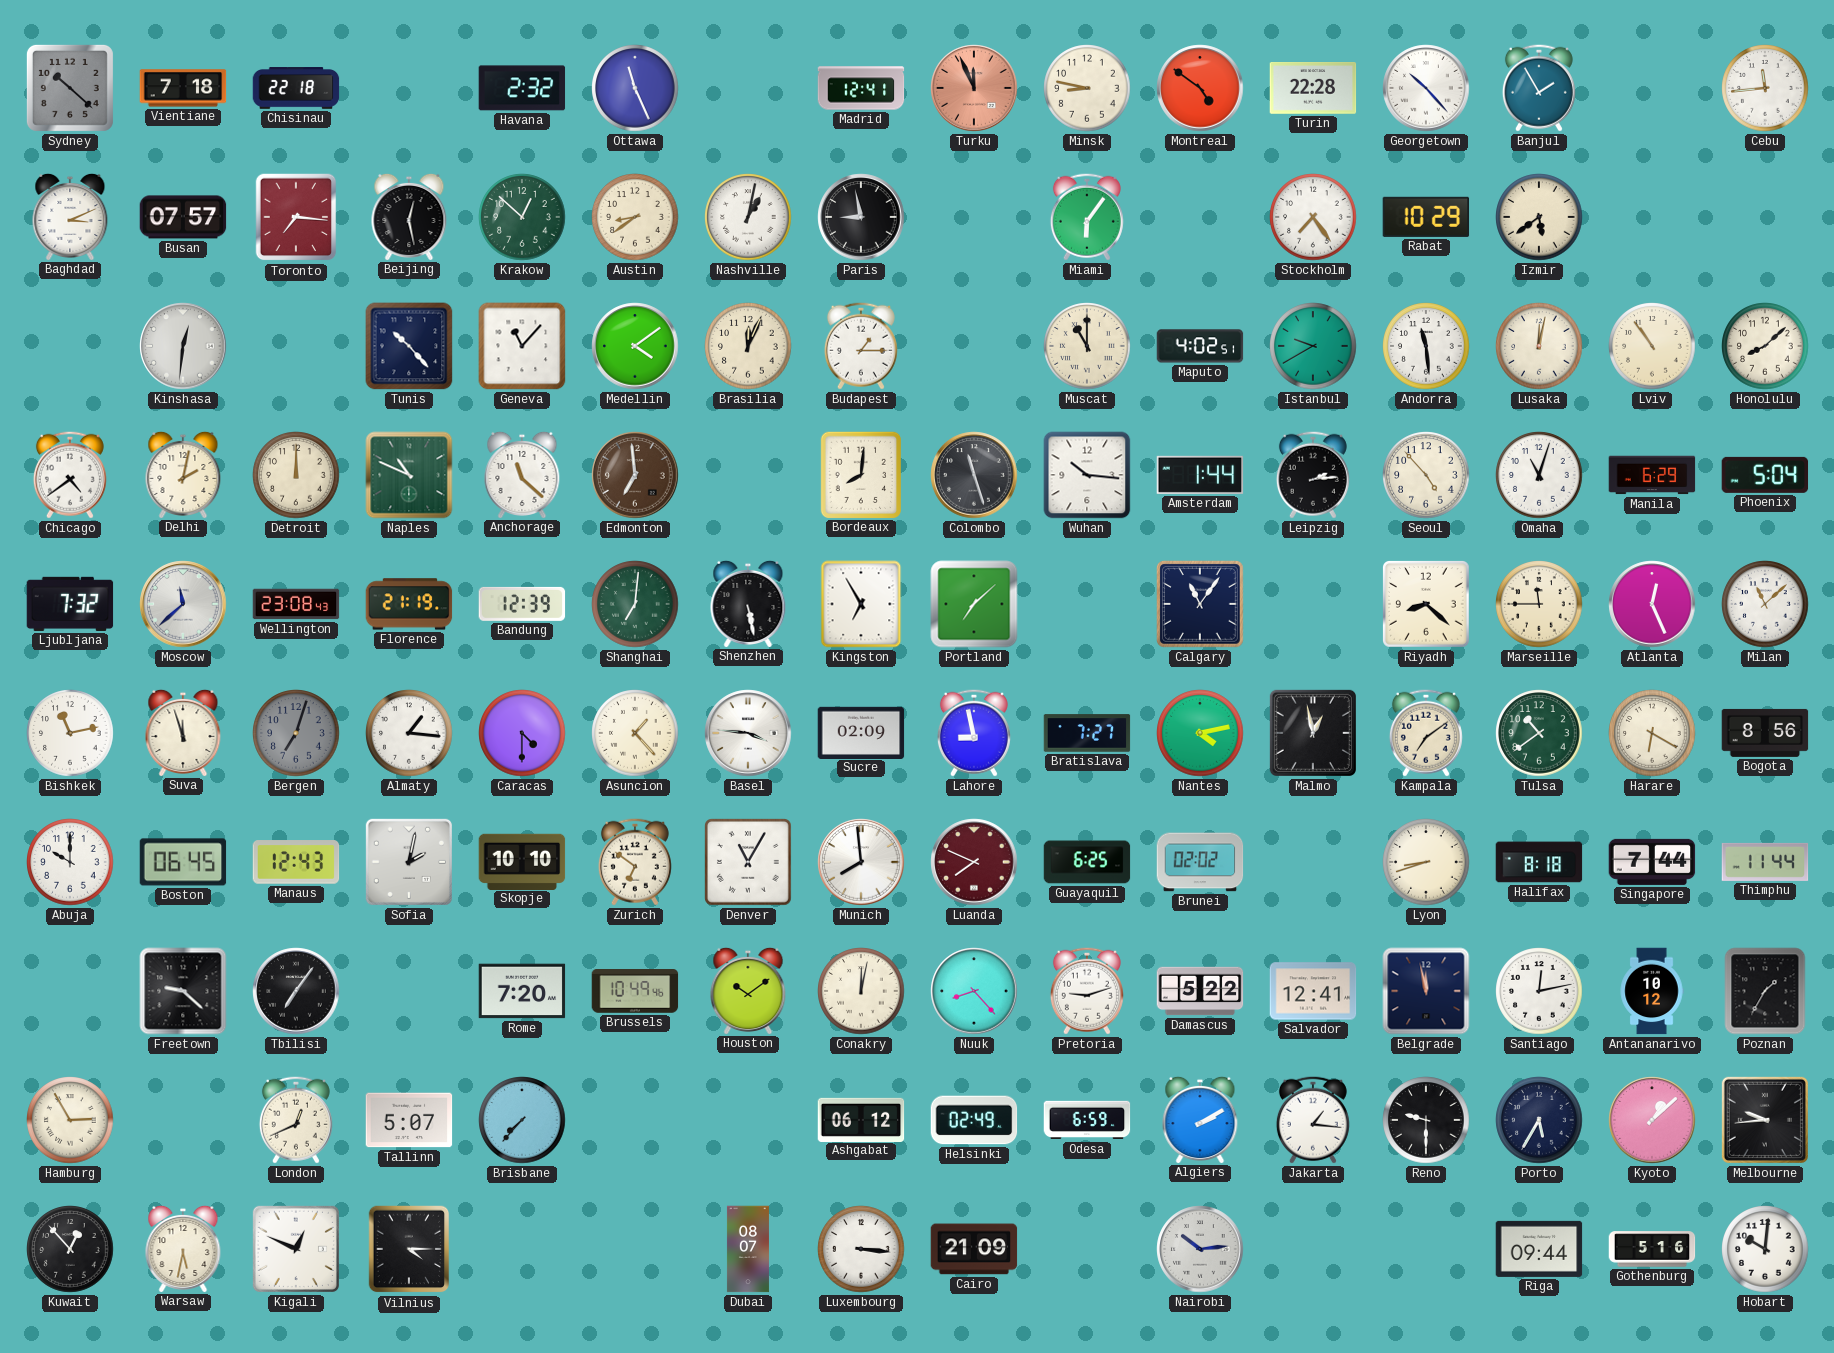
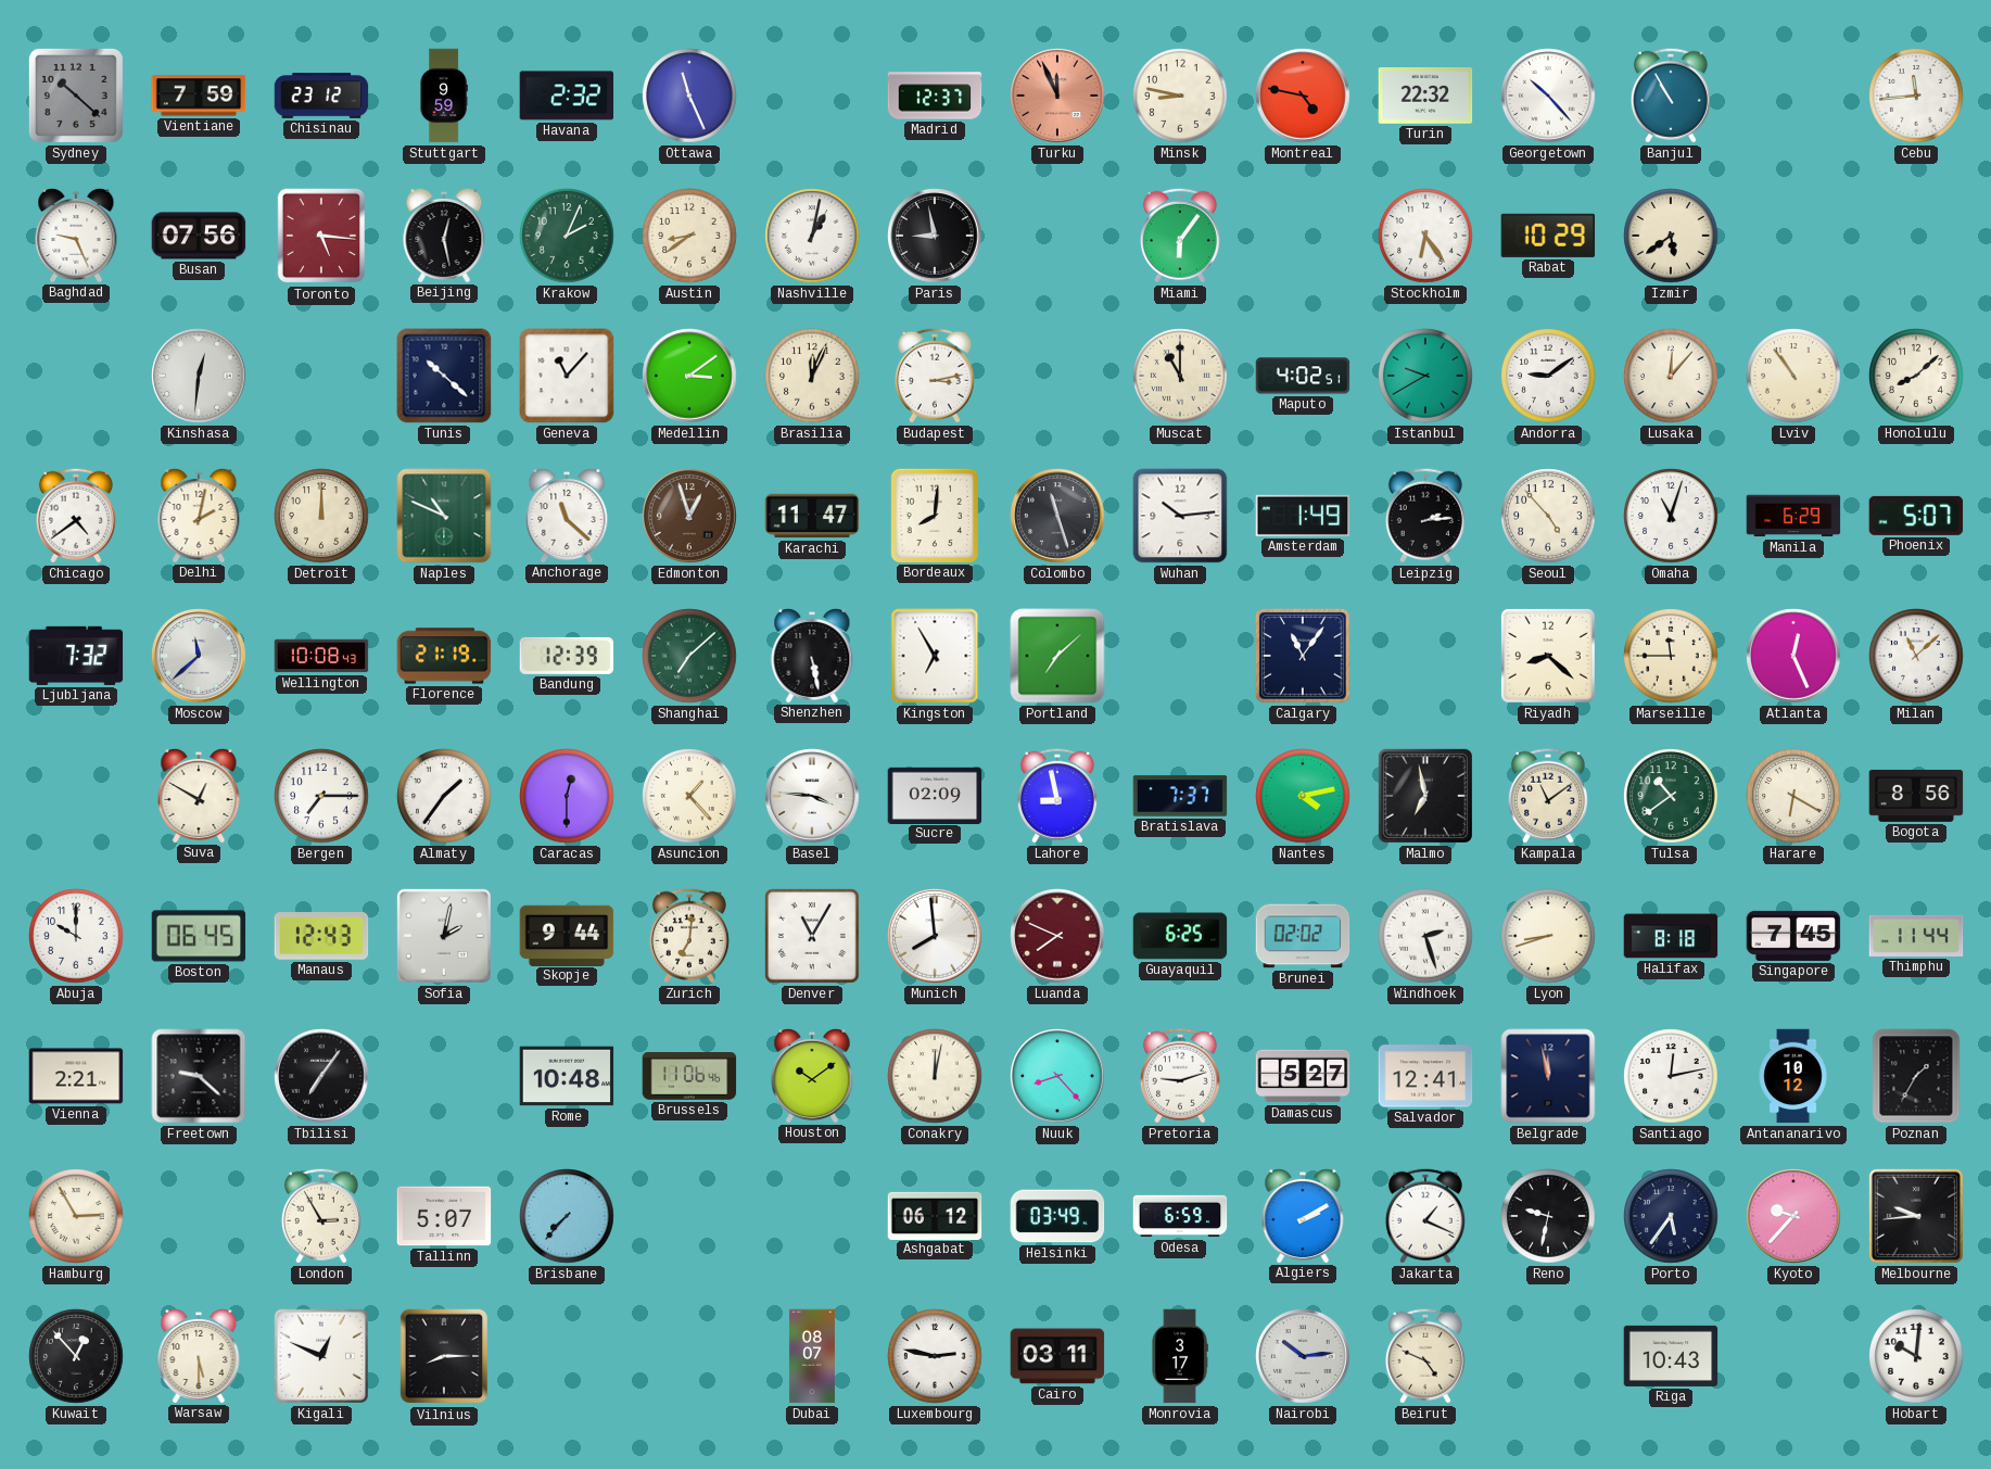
Vientiane: 7:18 -> 7:59 (199, 96)
Chisinau: 22:18 -> 23:12 (321, 96)
Stuttgart: none -> 9:59 (444, 96)
Madrid: 12:41 -> 12:37 (935, 96)
Montreal: 4:51 -> 4:47 (1303, 96)
Turin: 22:28 -> 22:32 (1425, 97)
Banjul: 1:55 -> 10:55 (1671, 96)
Baghdad: 3:11 -> 9:26 (76, 235)
Busan: 07:57 -> 07:56 (199, 236)
Toronto: 7:16 -> 5:16 (321, 236)
Krakow: 12:52 -> 2:04 (567, 236)
Stockholm: 7:24 -> 6:24 (1425, 236)
Tunis: 10:23 -> 10:22 (444, 376)
Medellin: 4:09 -> 3:09 (689, 376)
Budapest: 1:15 -> 3:13 (935, 376)
Andorra: 11:29 -> 9:09 (1548, 376)
Lusaka: 12:02 -> 12:07 (1671, 376)
Edmonton: 6:59 -> 12:57 (689, 516)
Karachi: none -> 11:47 (812, 516)
Wuhan: 10:16 -> 10:14 (1180, 516)
Amsterdam: 1:44 -> 1:49 (1303, 516)
Phoenix: 5:04 -> 5:07 (1916, 516)
Wellington: 23:08 -> 10:08 (321, 656)
Shanghai: 7:01 -> 7:08 (689, 656)
Bishkek: 11:13 -> none (70, 733)
Suva: 11:57 -> 12:50 (199, 795)
Bergen: 7:03 -> 7:15 (321, 796)
Bergen dial: grey -> white (321, 796)
Almaty: 1:16 -> 1:36 (444, 796)
Caracas: 4:30 -> 12:30 (567, 796)
Bratislava: 7:27 -> 7:37 (1180, 796)
Malmo: 12:58 -> 6:58 (1425, 796)
Kampala: 7:09 -> 11:09 (1548, 796)
Skopje: 10:10 -> 9:44 (567, 935)
Zurich: 6:51 -> 7:01 (689, 936)
Windhoek: none -> 2:27 (1425, 936)
Singapore: 7:44 -> 7:45 (1793, 936)
Vienna: none -> 2:21 (76, 1076)
Rome: 7:20 -> 10:48 (567, 1076)
Brussels: 10:49 -> 11:06 (689, 1077)
Damascus: 5:22 -> 5:27 (1303, 1076)
London: 12:41 -> 2:55 (321, 1216)
Helsinki: 02:49 -> 03:49 (1057, 1216)
Jakarta: 1:16 -> 1:19 (1425, 1216)
Reno: 9:30 -> 9:32 (1548, 1216)
Porto: 5:35 -> 5:36 (1671, 1216)
Kyoto: 1:08 -> 9:37 (1793, 1216)
Warsaw: 5:32 -> 5:30 (199, 1355)
Vilnius: 4:15 -> 8:15 (444, 1356)
Luxembourg: 3:16 -> 2:47 (935, 1356)
Cairo: 21:09 -> 03:11 (1057, 1356)
Monrovia: none -> 3:17 (1180, 1356)
Beirut: none -> 4:49 (1425, 1356)
Riga: 09:44 -> 10:43 (1671, 1356)
Gothenburg: 5:16 -> none (1652, 1249)
